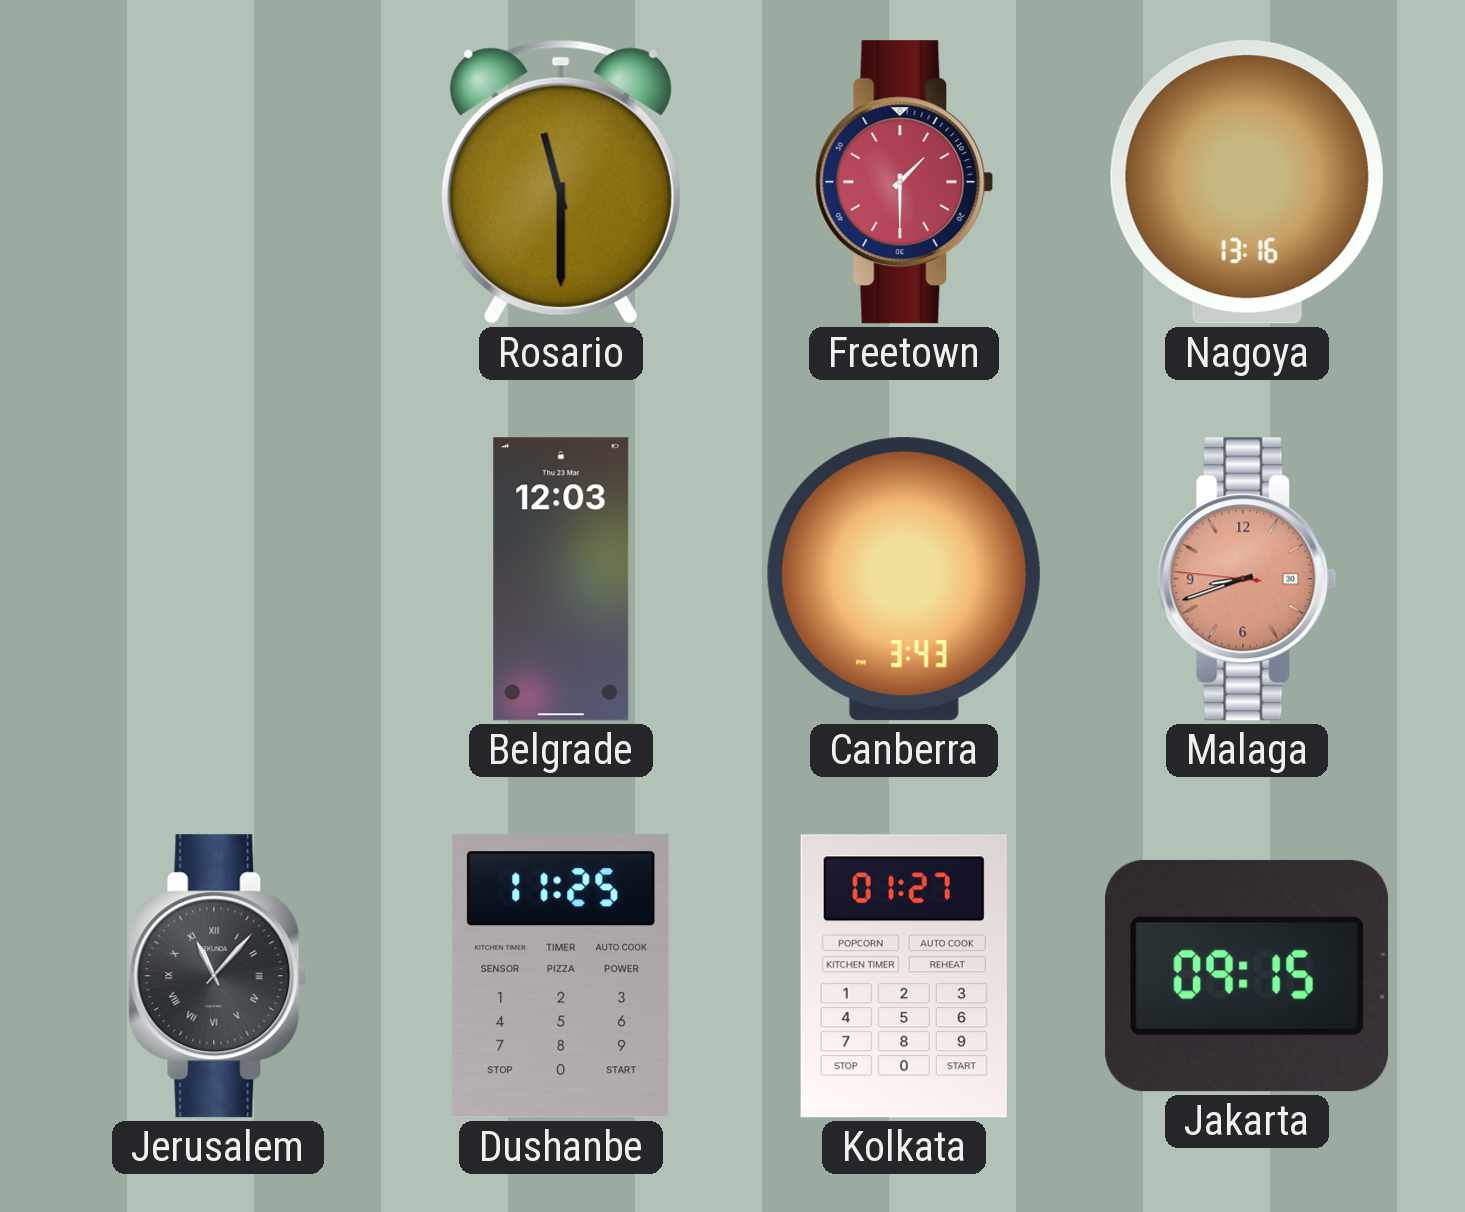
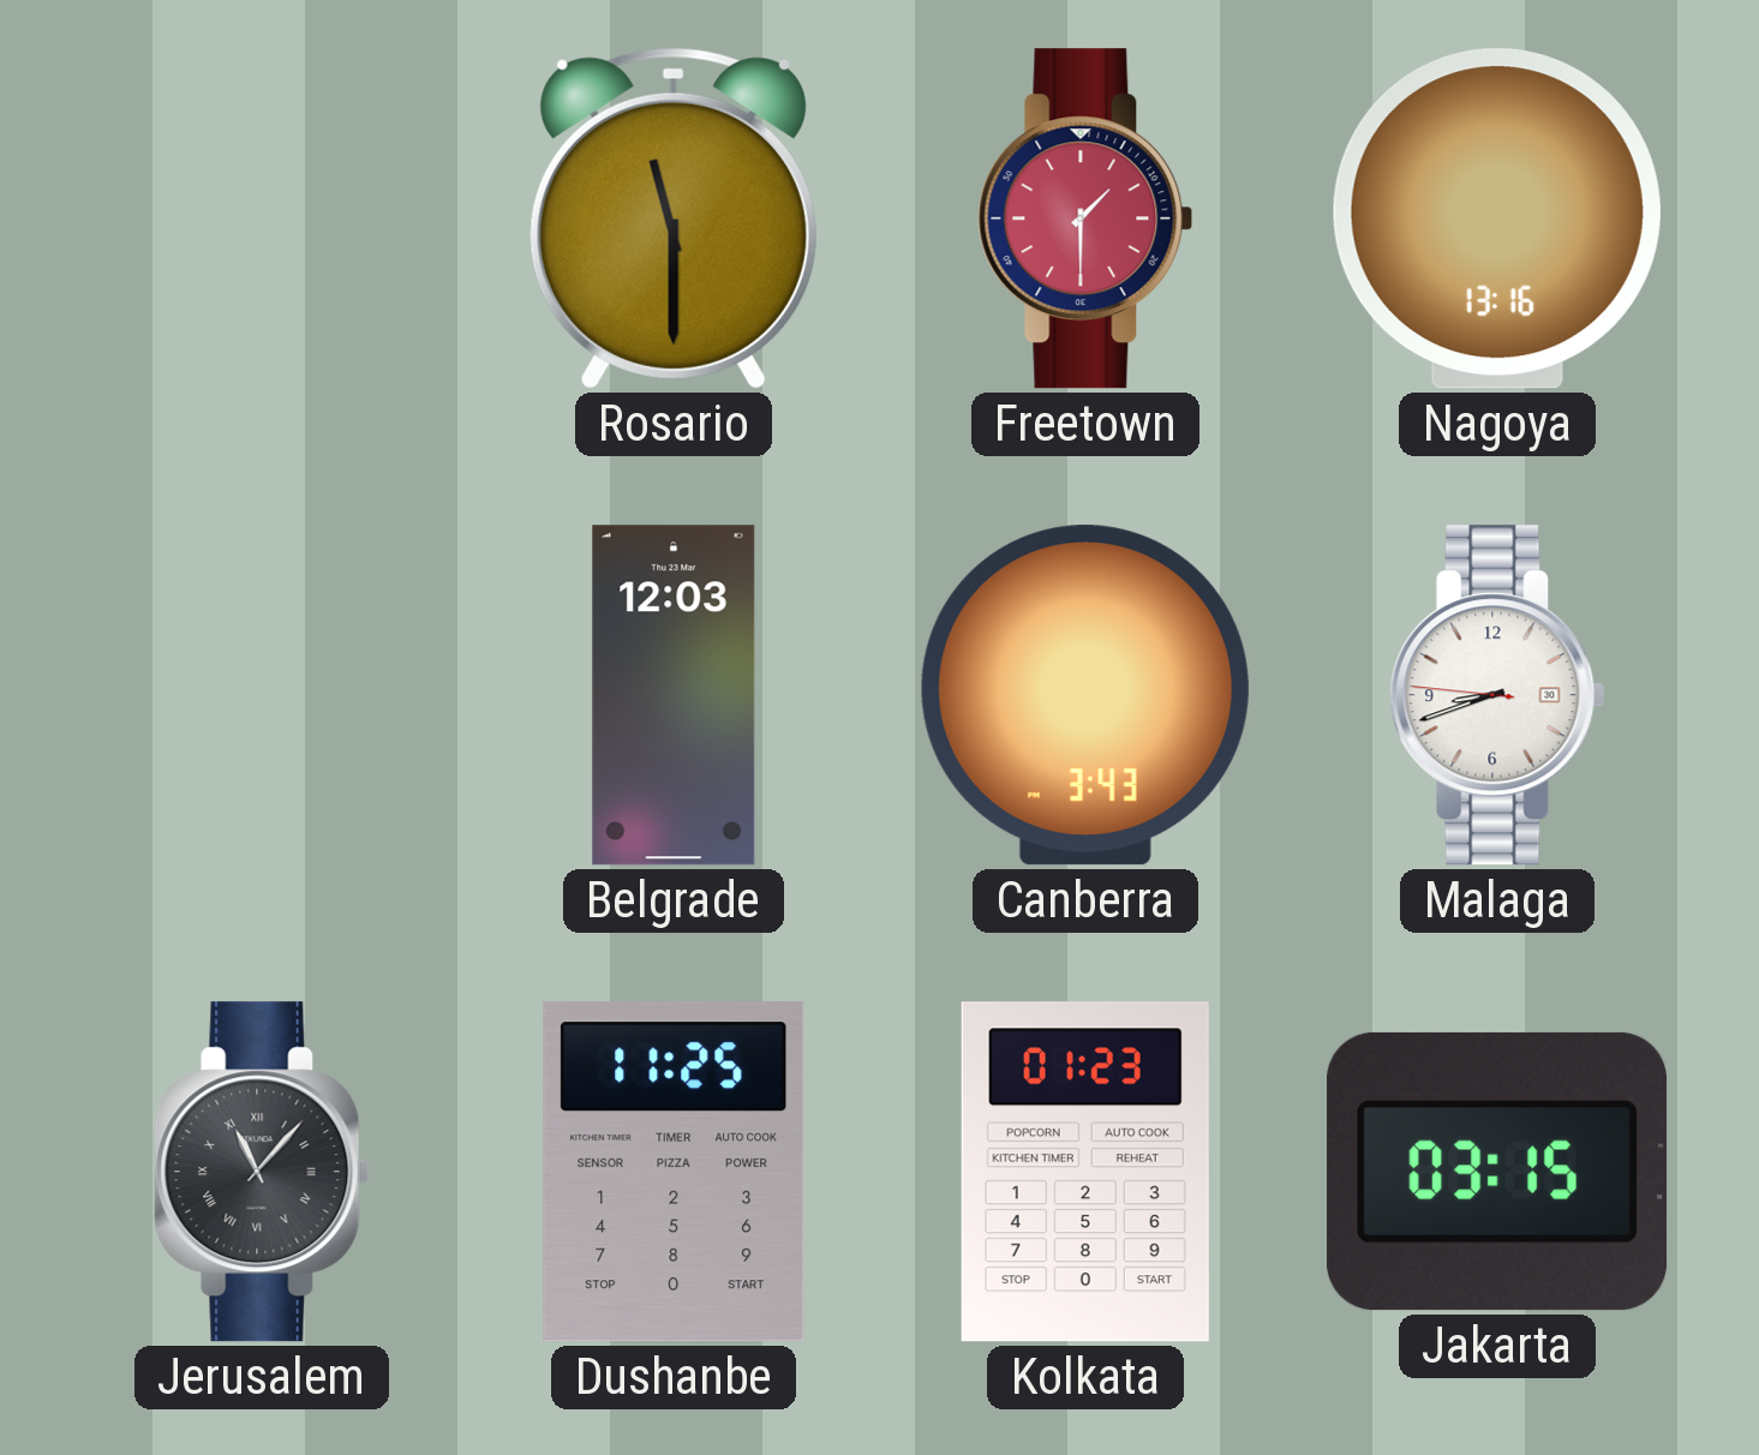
Malaga dial: salmon -> white (1497, 695)
Kolkata: 01:27 -> 01:23 (1085, 1172)
Jakarta: 09:15 -> 03:15 (1497, 1172)
